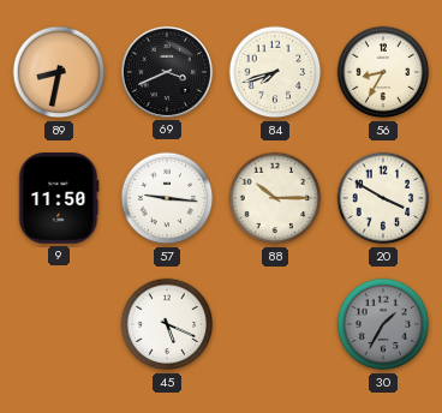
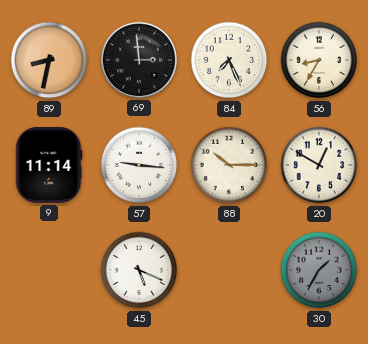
69: 3:41 -> 2:59 (139, 60)
84: 7:42 -> 7:26 (229, 60)
9: 11:50 -> 11:14 (49, 165)
20: 3:50 -> 12:50 (319, 165)
